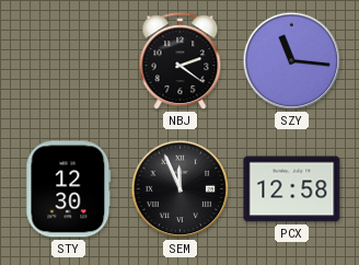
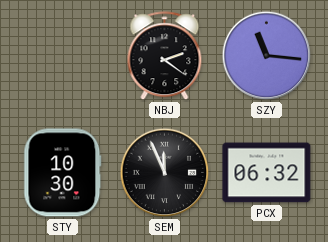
STY: 12:30 -> 10:30 (63, 173)
PCX: 12:58 -> 06:32 (267, 173)
